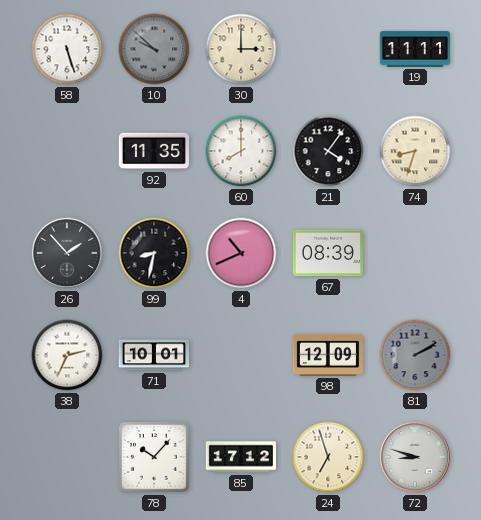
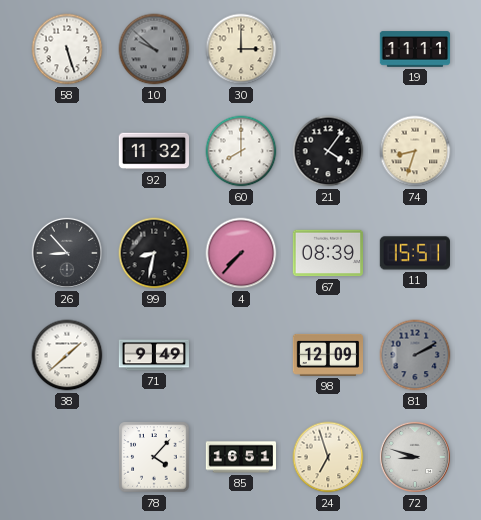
92: 11:35 -> 11:32 (153, 151)
26: 1:53 -> 8:53 (67, 253)
4: 10:41 -> 7:37 (241, 253)
11: none -> 15:51 (415, 253)
38: 2:34 -> 1:38 (67, 355)
71: 10:01 -> 9:49 (153, 355)
78: 10:07 -> 4:07 (154, 457)
85: 17:12 -> 16:51 (240, 457)
